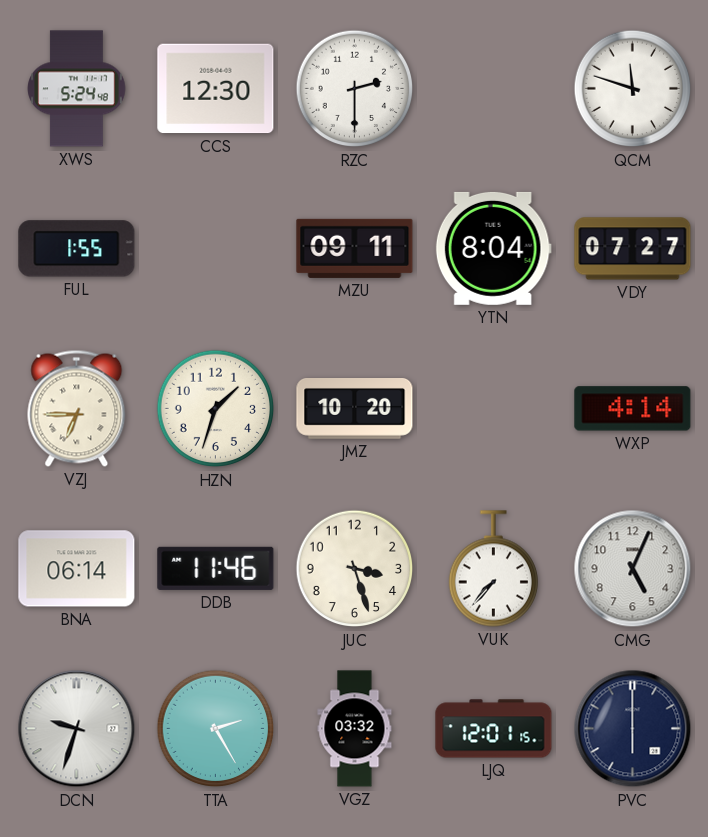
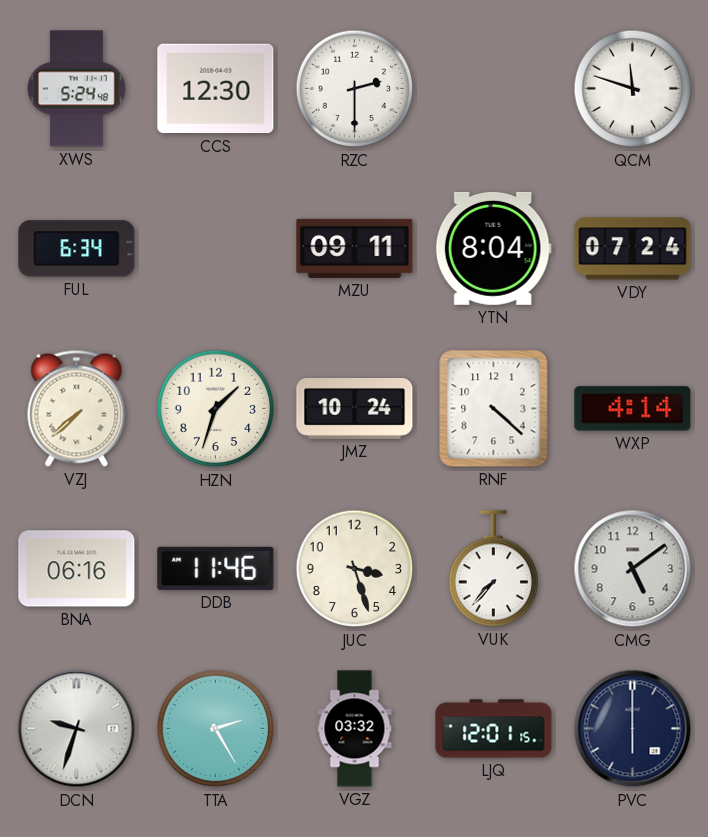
FUL: 1:55 -> 6:34 (77, 249)
VDY: 07:27 -> 07:24 (633, 249)
VZJ: 6:45 -> 7:38 (77, 408)
JMZ: 10:20 -> 10:24 (355, 409)
RNF: none -> 4:22 (494, 409)
BNA: 06:14 -> 06:16 (77, 569)
CMG: 5:04 -> 5:09 (633, 569)
